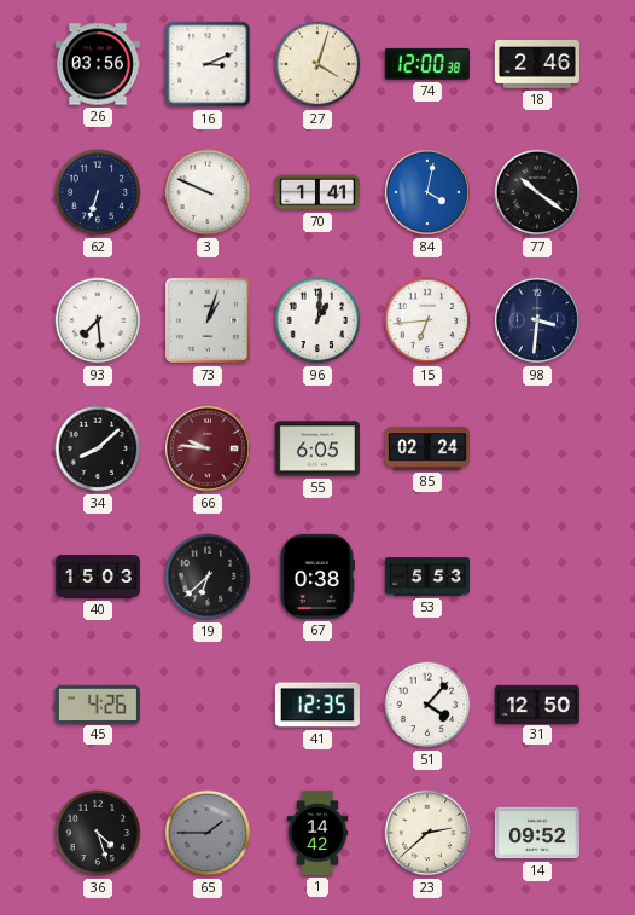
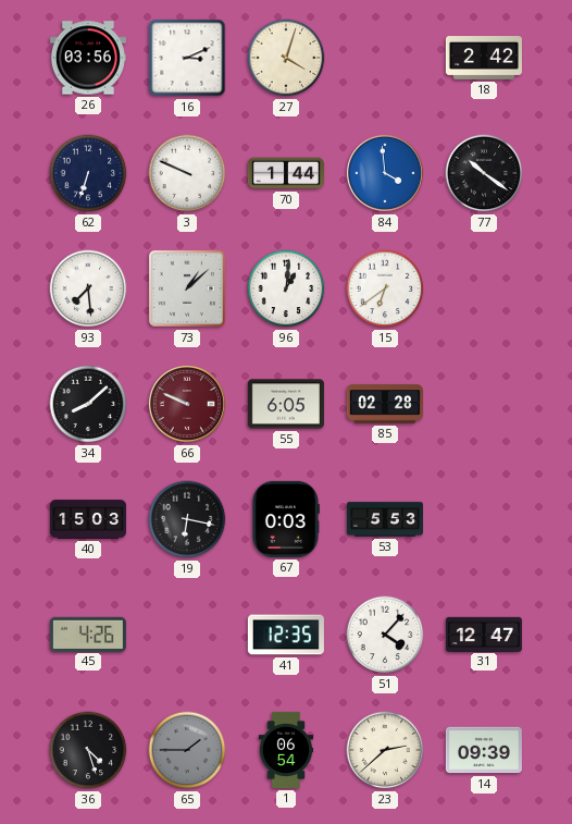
74: 12:00 -> none (427, 64)
18: 2:46 -> 2:42 (484, 59)
70: 1:41 -> 1:44 (286, 173)
84: 4:02 -> 3:59 (385, 173)
73: 1:03 -> 1:08 (187, 288)
15: 6:44 -> 6:39 (385, 288)
98: 3:31 -> none (537, 320)
66: 9:46 -> 9:49 (187, 404)
85: 02:24 -> 02:28 (385, 404)
19: 6:38 -> 6:17 (187, 519)
67: 0:38 -> 0:03 (285, 519)
31: 12:50 -> 12:47 (484, 634)
1: 14:42 -> 06:54 (286, 750)
14: 09:52 -> 09:39 (484, 750)
